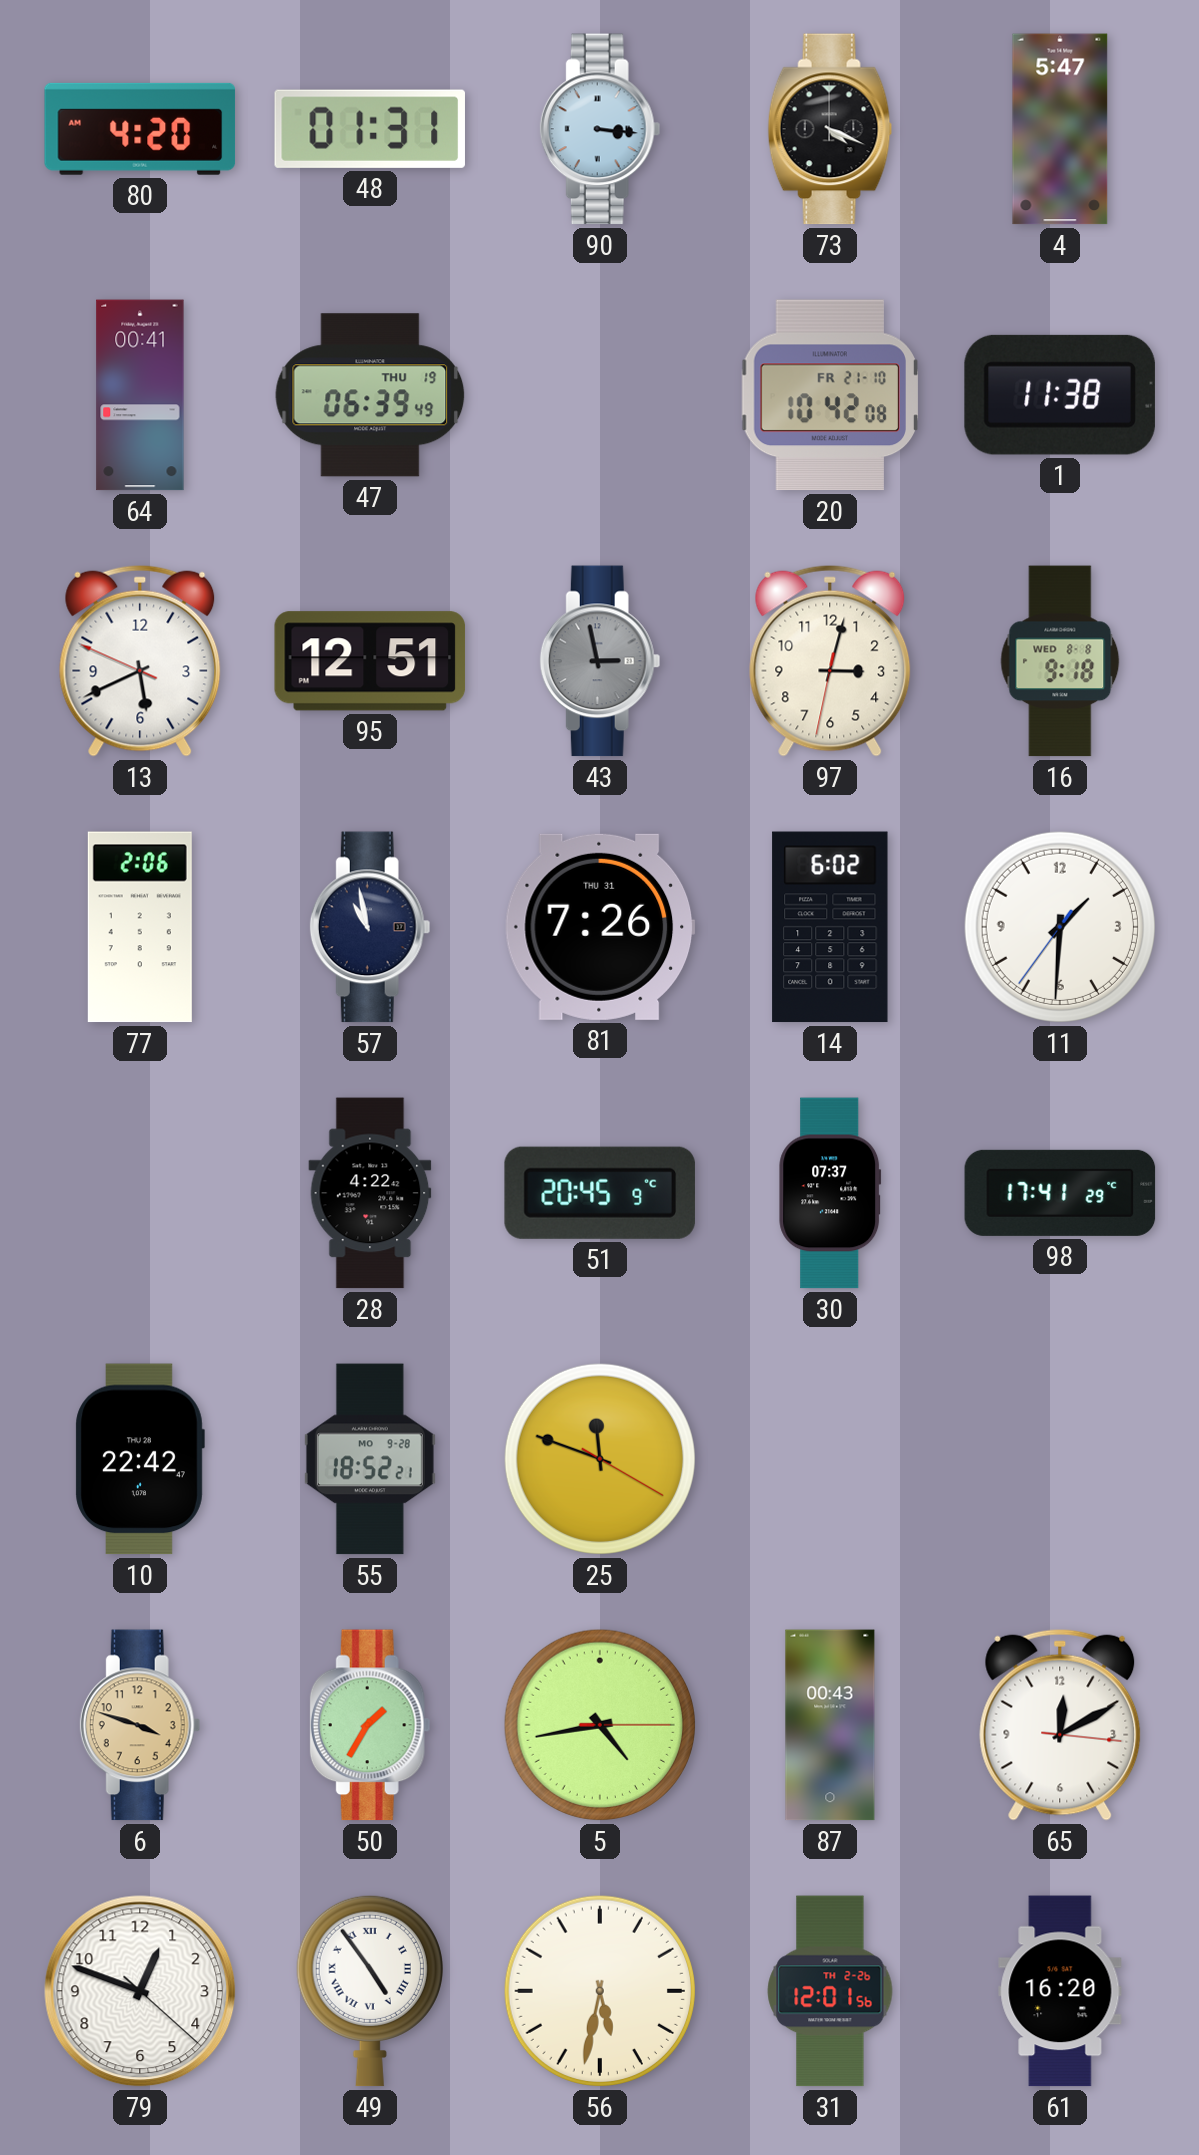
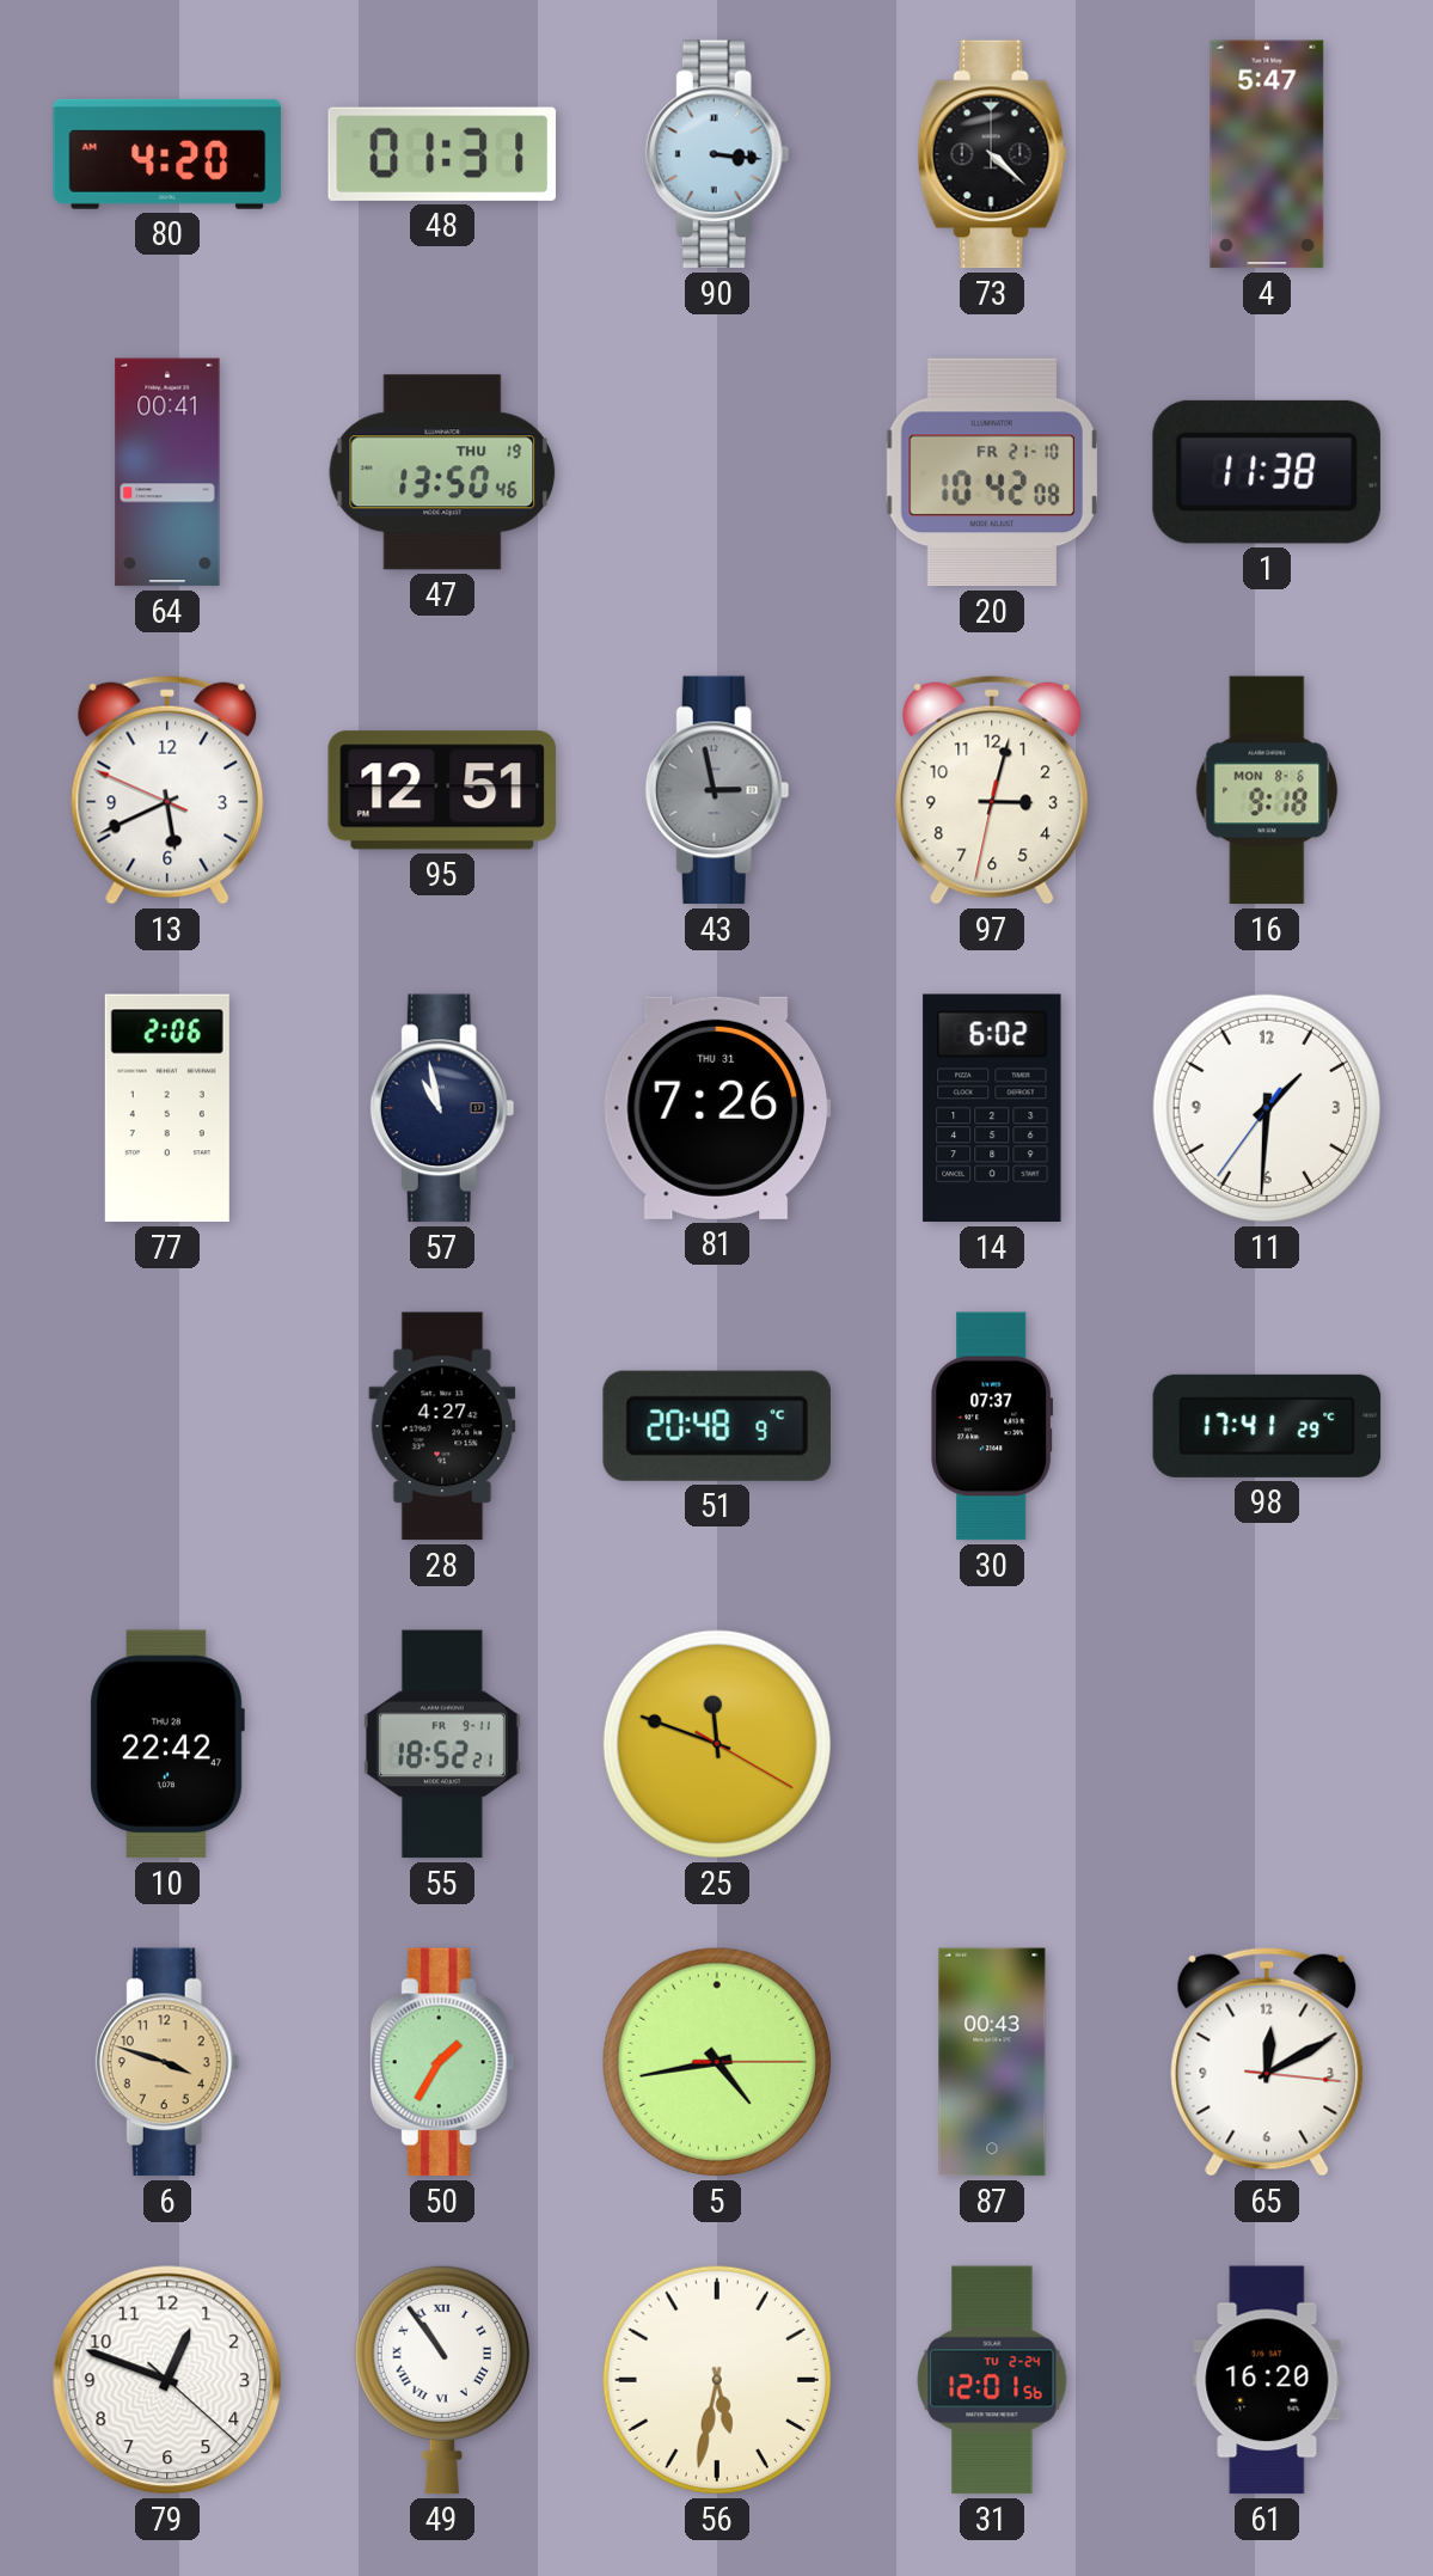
73: 4:19 -> 4:22 (992, 154)
47: 06:39 -> 13:50 (442, 472)
16 date: WED 8-8 -> MON 8-6 (1267, 790)
28: 4:22 -> 4:27 (442, 1426)
51: 20:45 -> 20:48 (717, 1426)
55 date: MO 9-28 -> FR 9-11 (442, 1744)
49: 4:54 -> 10:54 (442, 2380)
31 date: TH 2-26 -> TU 2-24 (992, 2380)
